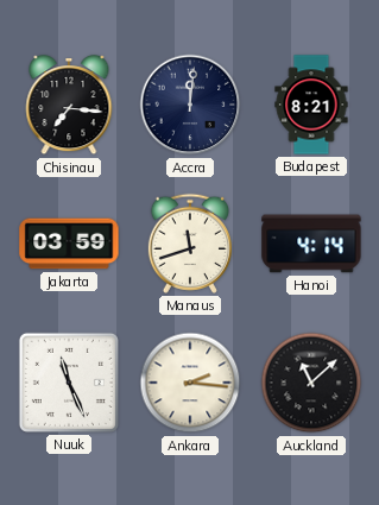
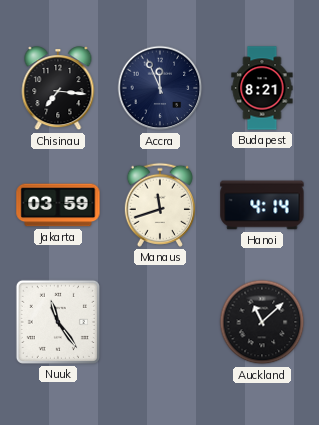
Accra: 12:01 -> 11:56 (160, 88)
Nuuk: 11:26 -> 11:24 (58, 322)
Ankara: 2:16 -> none (190, 383)
